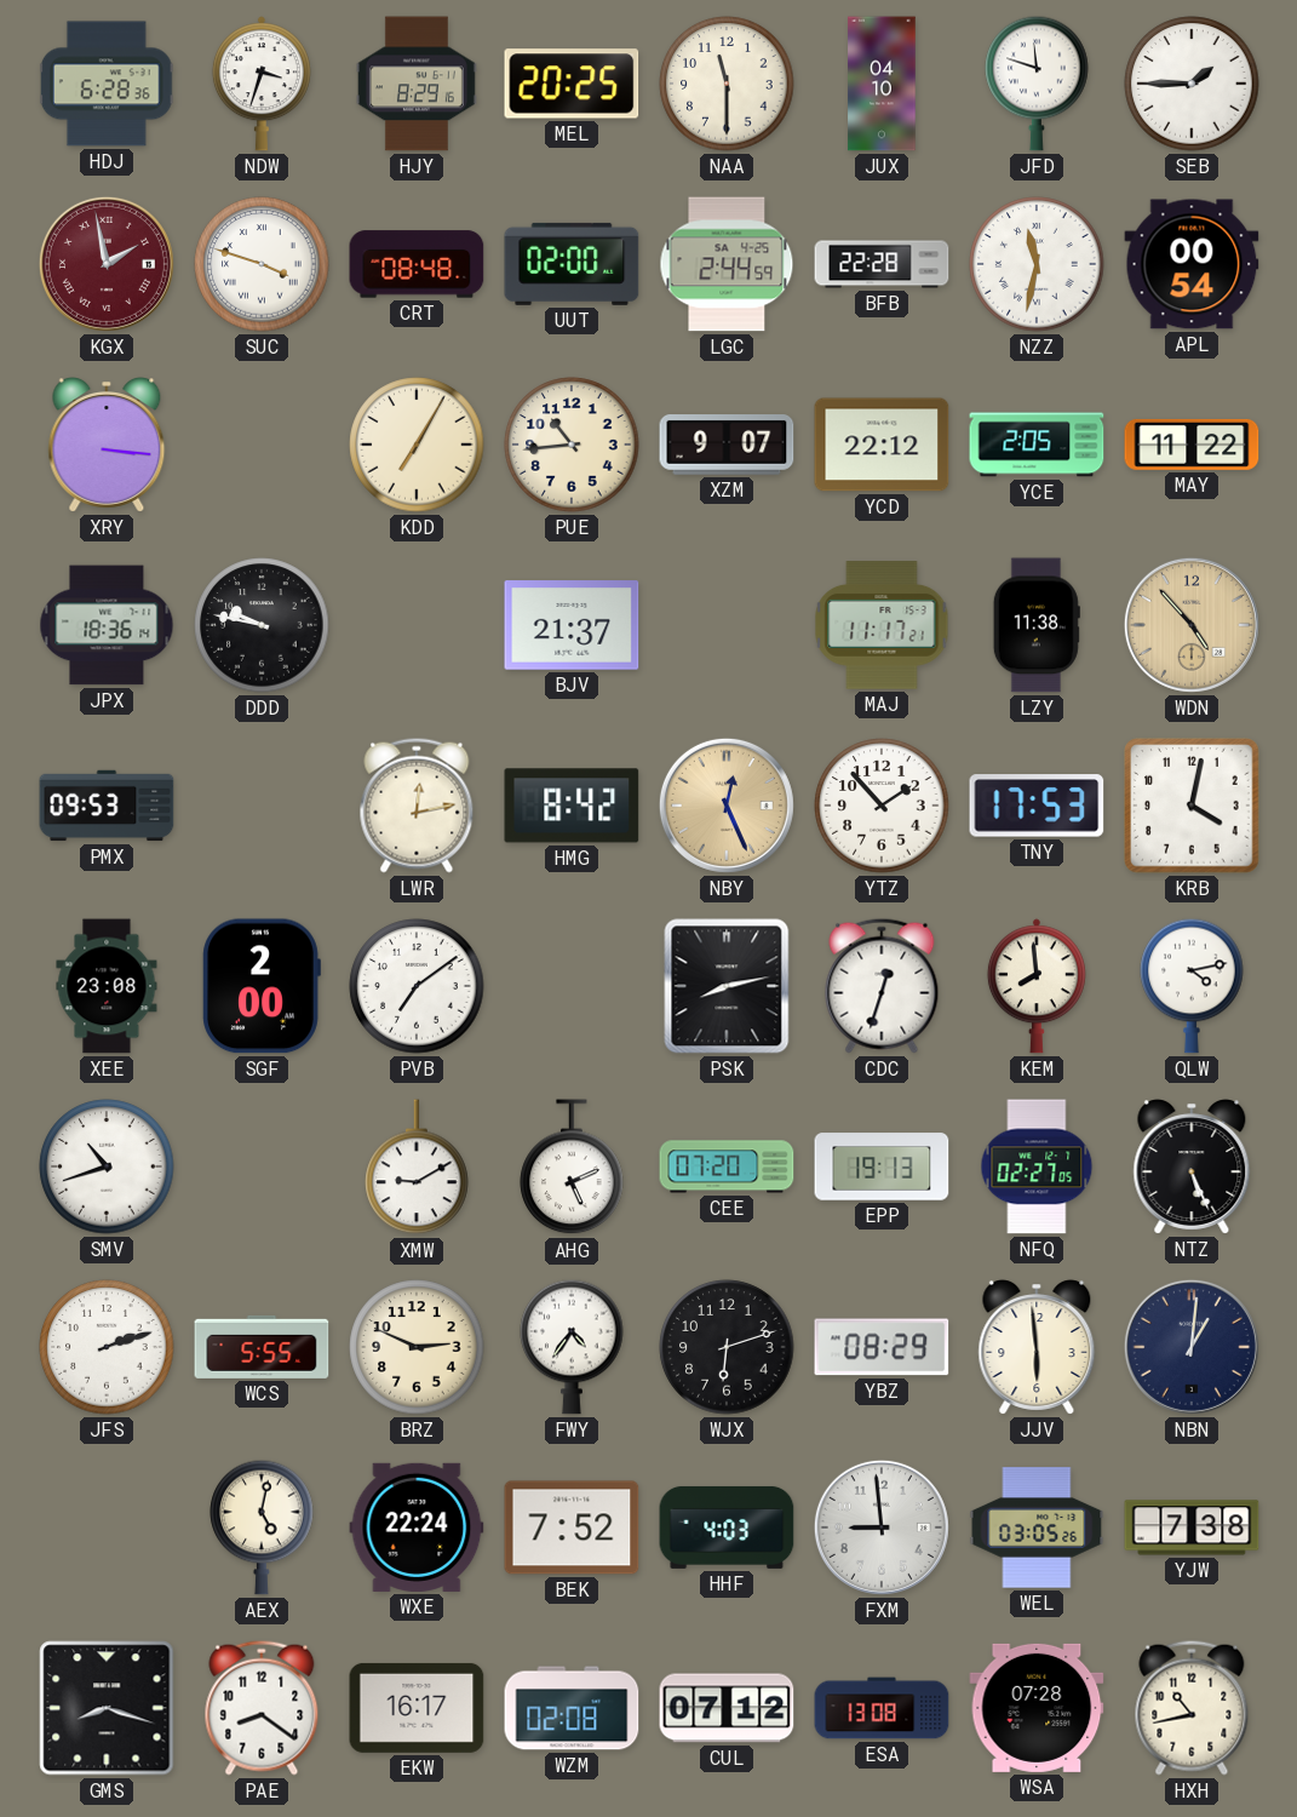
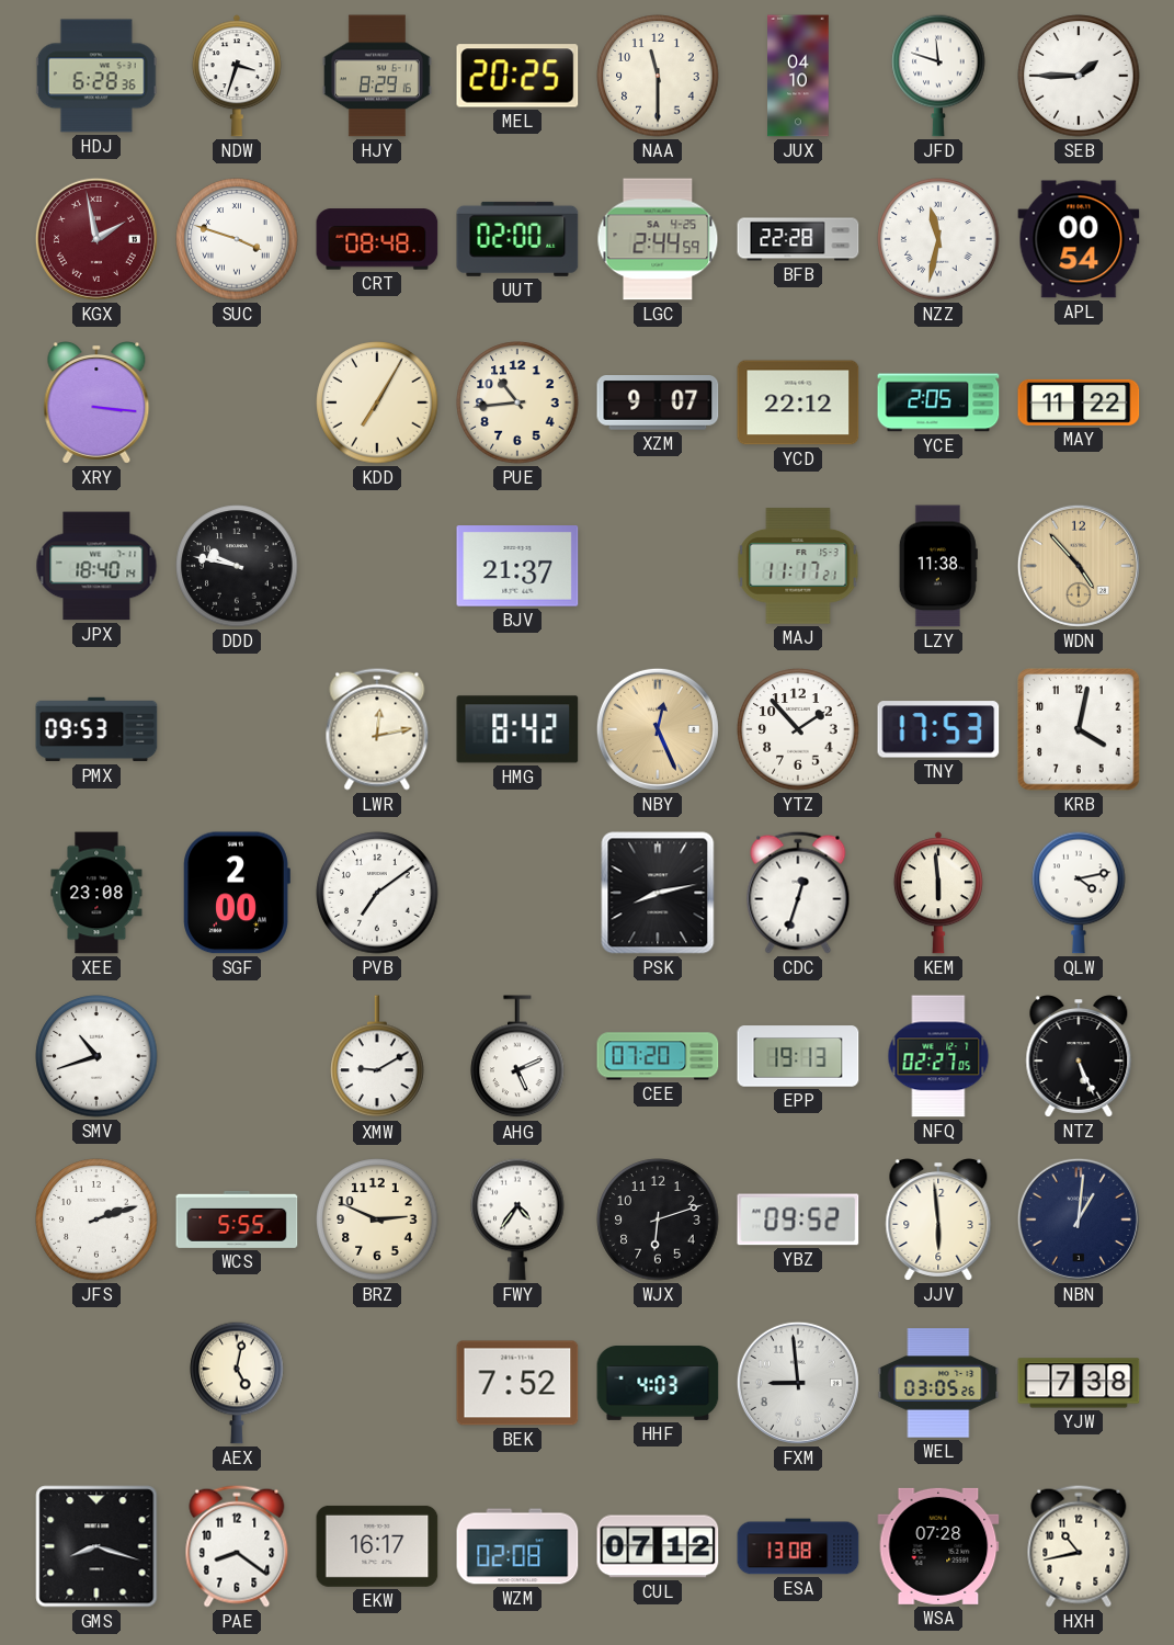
JPX: 18:36 -> 18:40 (96, 566)
KEM: 7:59 -> 5:59 (938, 893)
YBZ: 08:29 -> 09:52 (798, 1219)
WXE: 22:24 -> none (417, 1527)
